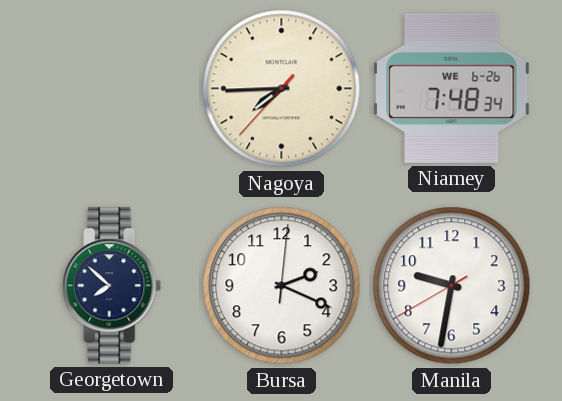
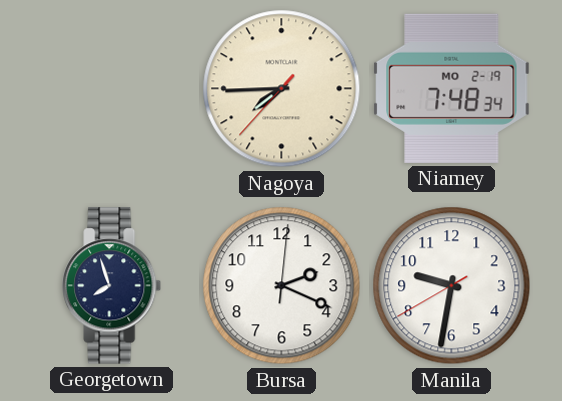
Niamey date: WE 6-26 -> MO 2-19 (452, 88)
Georgetown: 7:52 -> 7:57 (112, 286)
